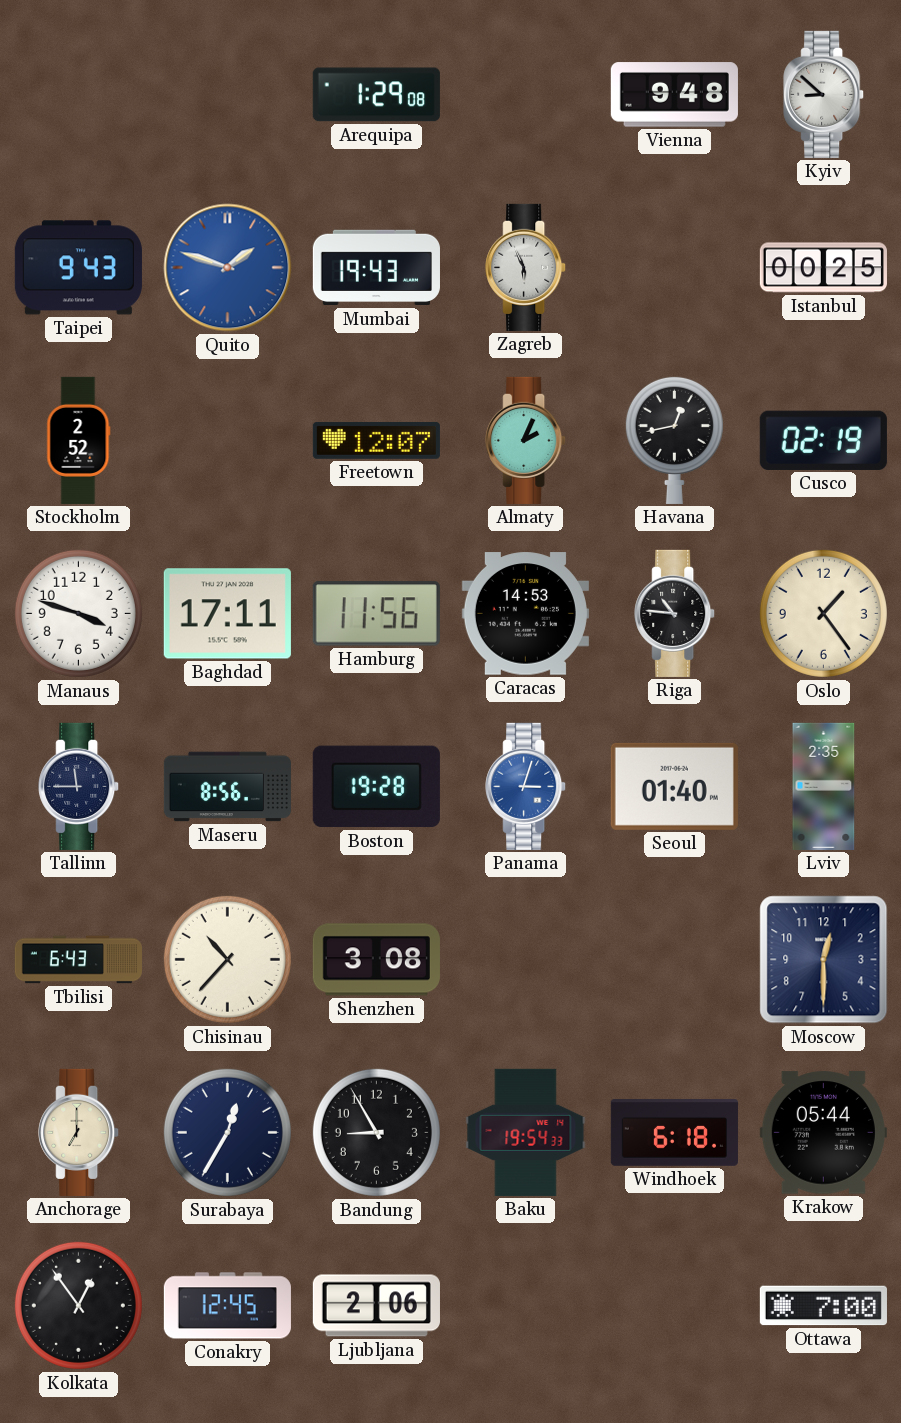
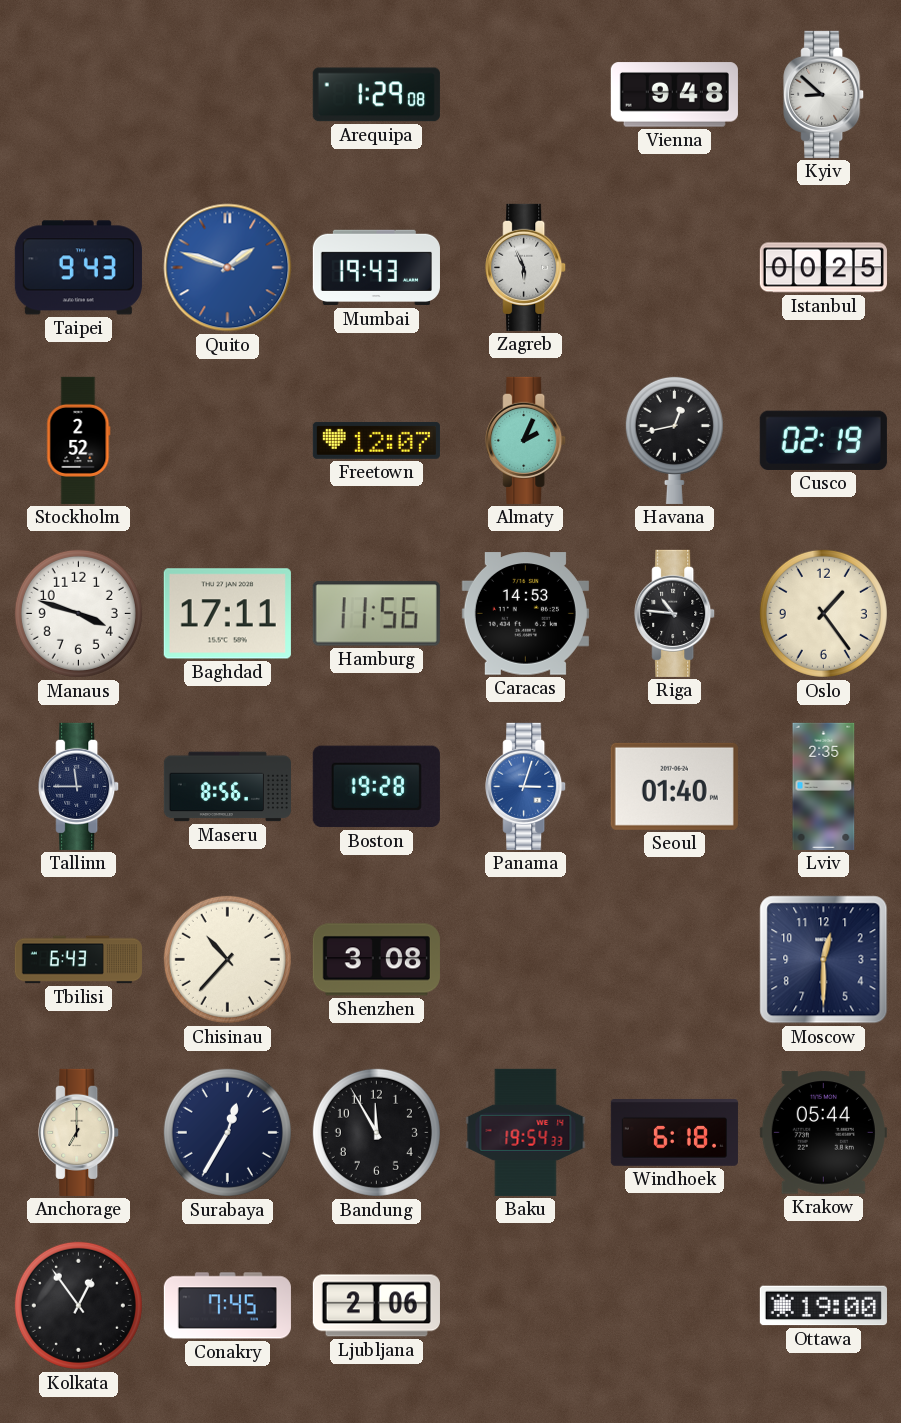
Bandung: 8:55 -> 11:55 (376, 1132)
Conakry: 12:45 -> 7:45 (227, 1306)
Ottawa: 7:00 -> 19:00 (823, 1306)
